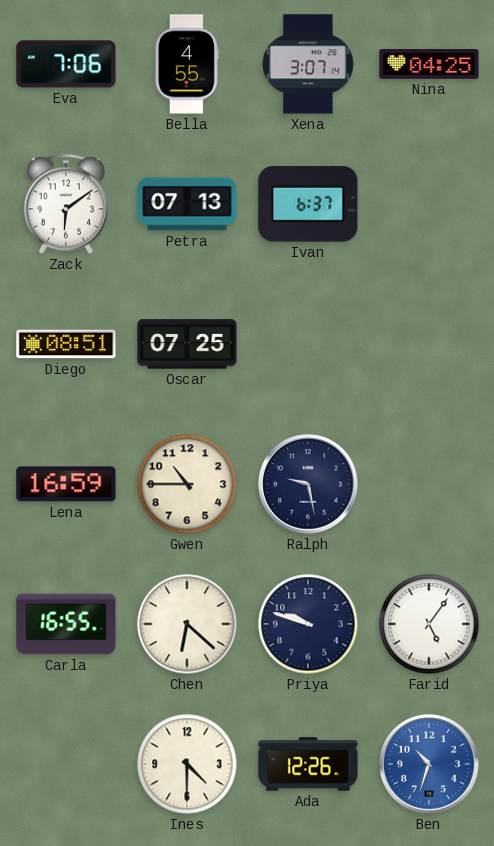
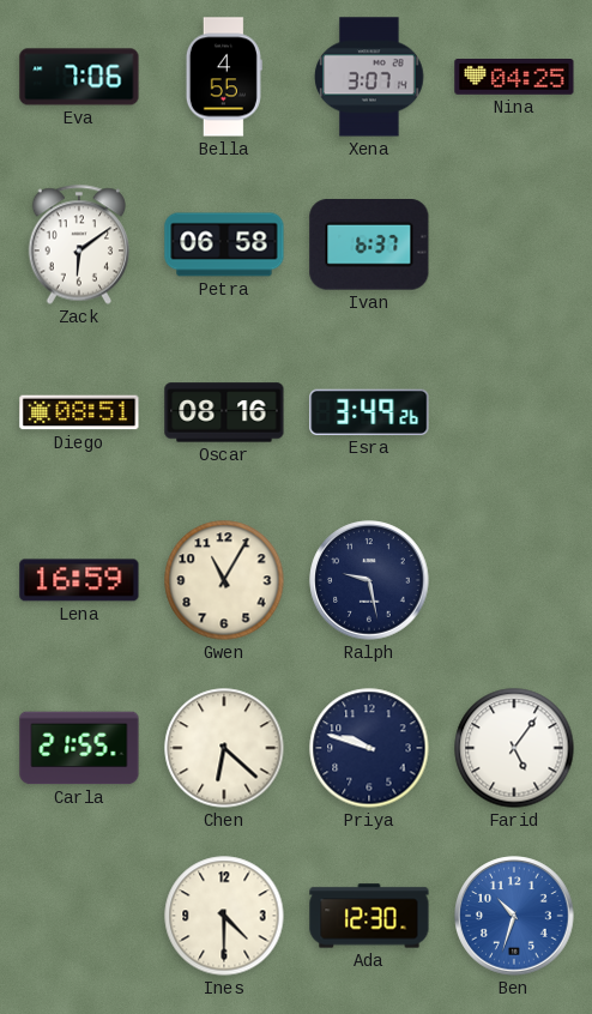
Petra: 07:13 -> 06:58 (224, 245)
Oscar: 07:25 -> 08:16 (224, 412)
Esra: none -> 3:49 (369, 412)
Gwen: 10:45 -> 11:05 (224, 580)
Carla: 16:55 -> 21:55 (79, 748)
Ada: 12:26 -> 12:30 (369, 916)
